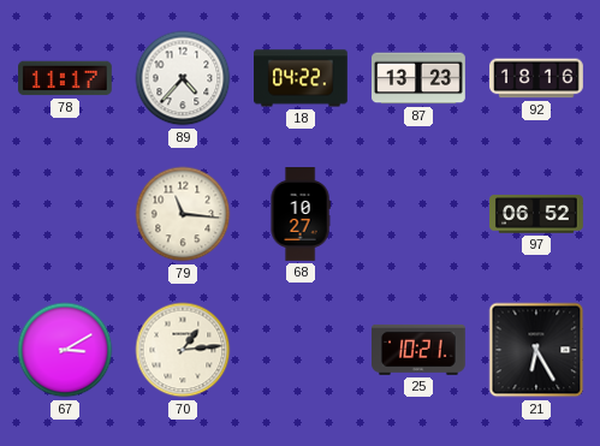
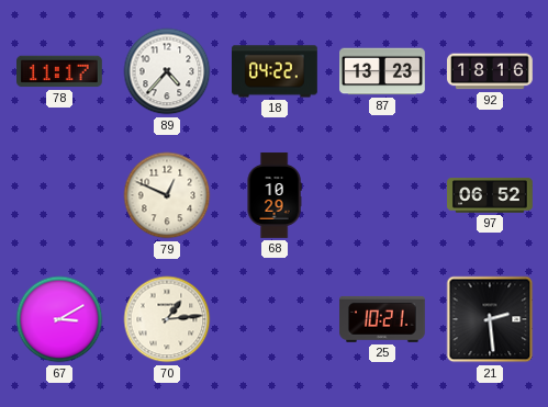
79: 11:16 -> 12:49 (167, 195)
68: 10:27 -> 10:29 (275, 195)
21: 6:25 -> 2:29 (490, 319)
